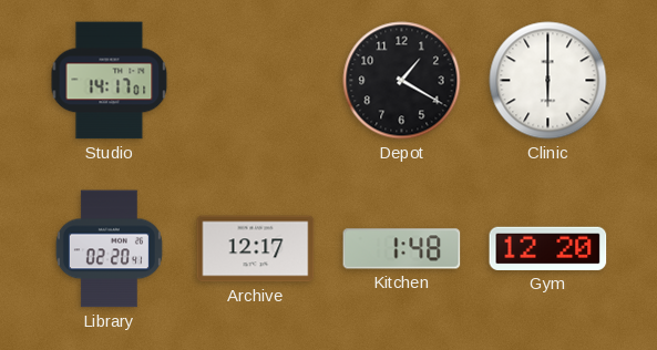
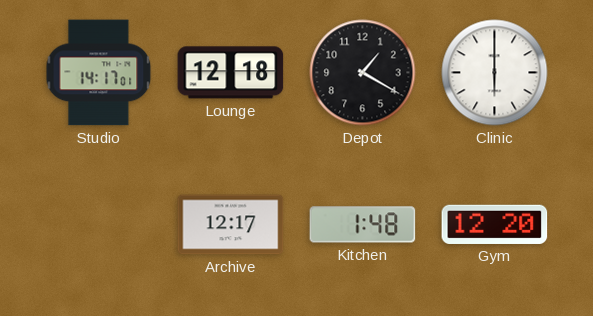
Lounge: none -> 12:18 (231, 73)
Library: 02:20 -> none (109, 249)
